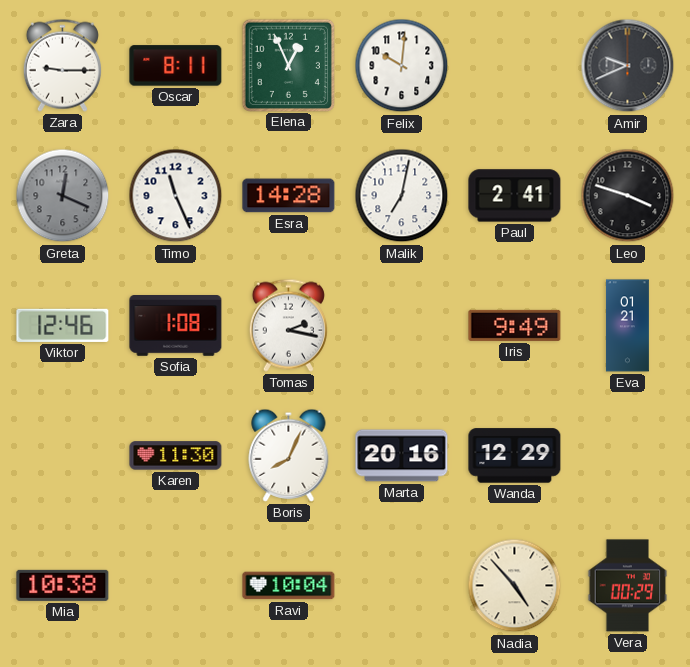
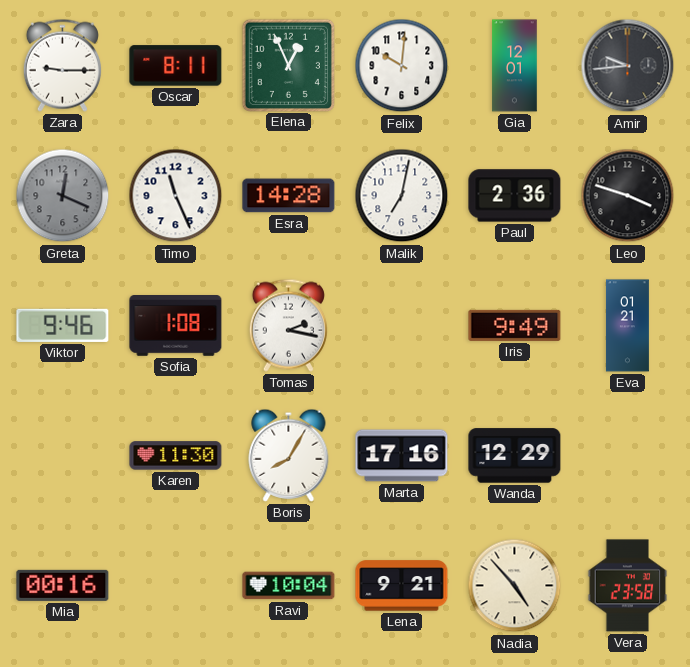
Gia: none -> 12:01 (515, 66)
Amir: 9:41 -> 9:44 (628, 66)
Paul: 2:41 -> 2:36 (515, 196)
Viktor: 12:46 -> 9:46 (63, 325)
Boris: 8:04 -> 8:05 (289, 455)
Marta: 20:16 -> 17:16 (402, 456)
Mia: 10:38 -> 00:16 (63, 585)
Lena: none -> 9:21 (402, 586)
Vera: 00:29 -> 23:58 (628, 586)
